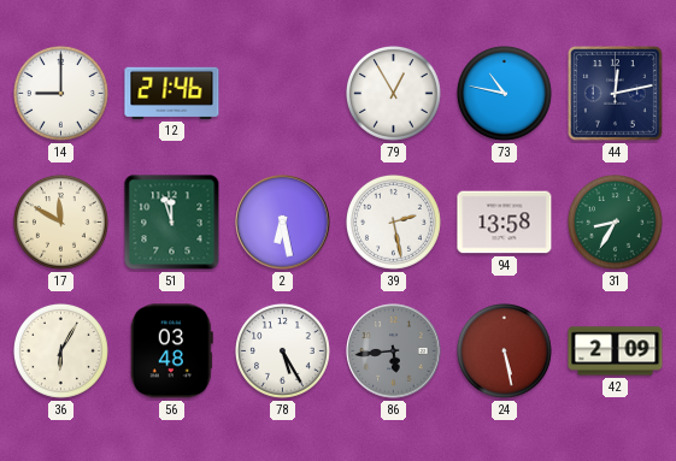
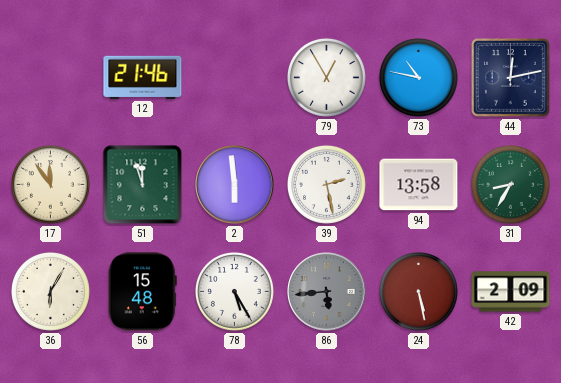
14: 9:00 -> none (60, 93)
17: 11:50 -> 11:54 (50, 184)
2: 6:28 -> 5:59 (235, 185)
56: 03:48 -> 15:48 (142, 292)
